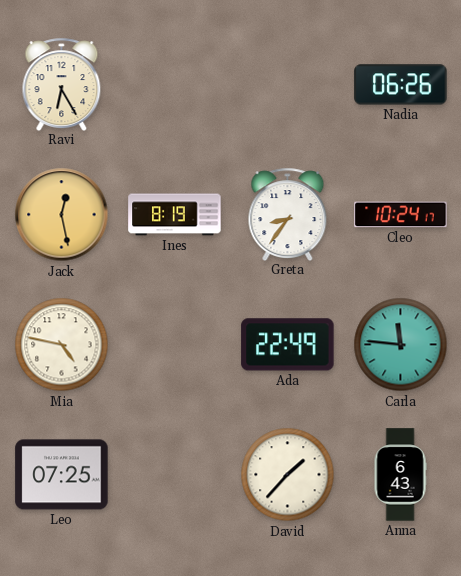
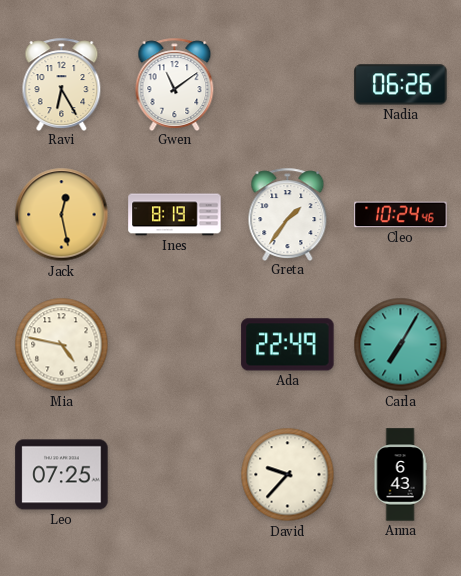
Gwen: none -> 11:09 (175, 84)
Greta: 8:36 -> 1:36 (288, 214)
Cleo: 10:24:17 -> 10:24:46 (401, 215)
Carla: 11:46 -> 7:05 (401, 345)
David: 1:37 -> 9:37 (288, 475)
